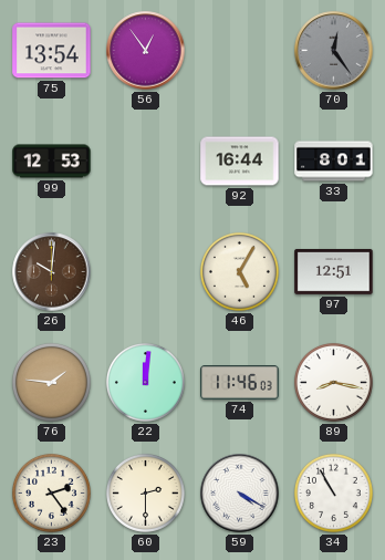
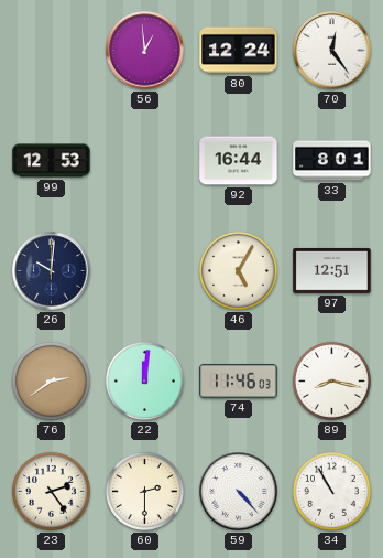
75: 13:54 -> none (52, 51)
56: 12:54 -> 12:59 (145, 51)
80: none -> 12:24 (239, 51)
70 dial: grey -> white (332, 51)
26 dial: brown -> navy (52, 271)
76: 1:46 -> 2:39 (51, 380)
59: 4:20 -> 4:23 (239, 492)
